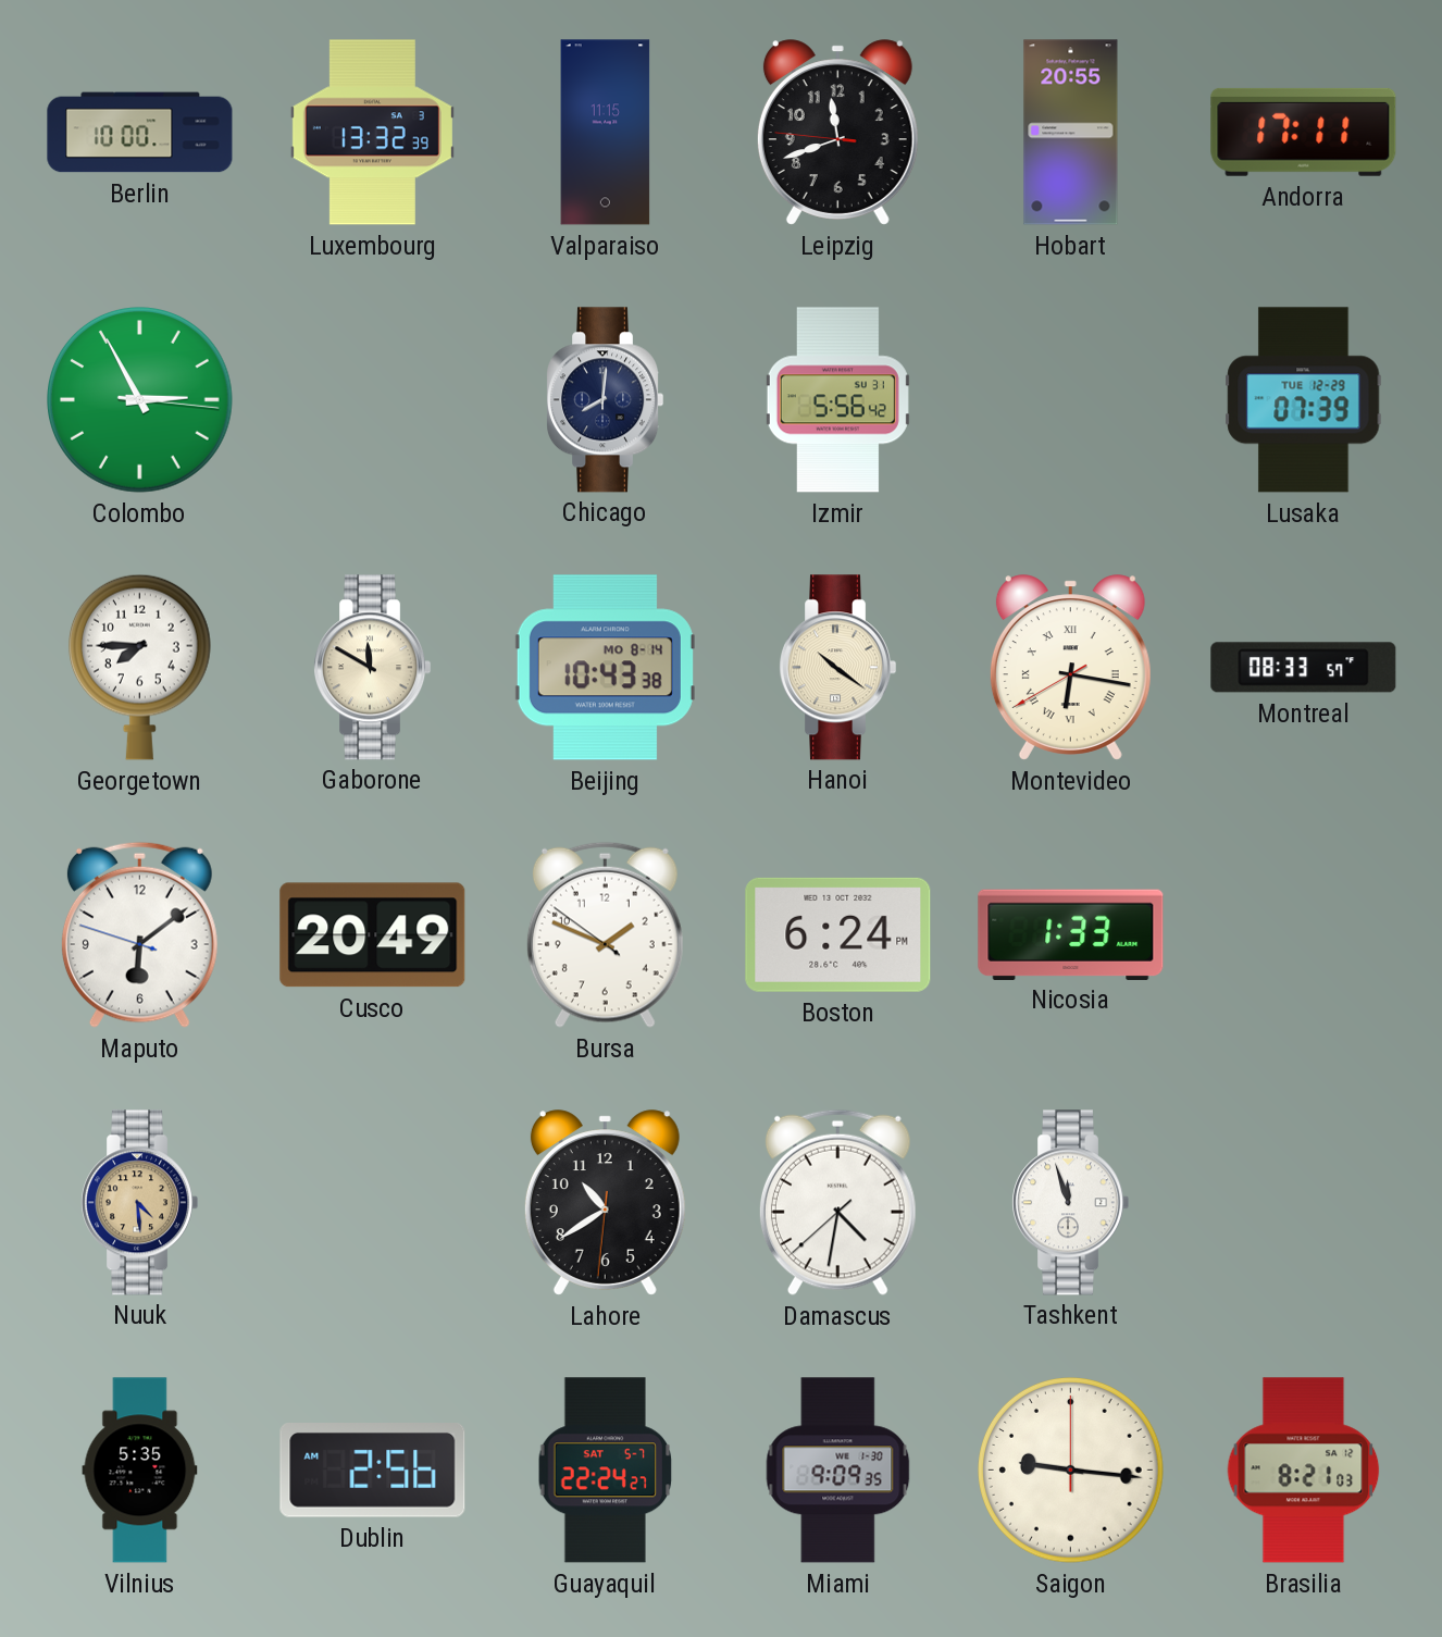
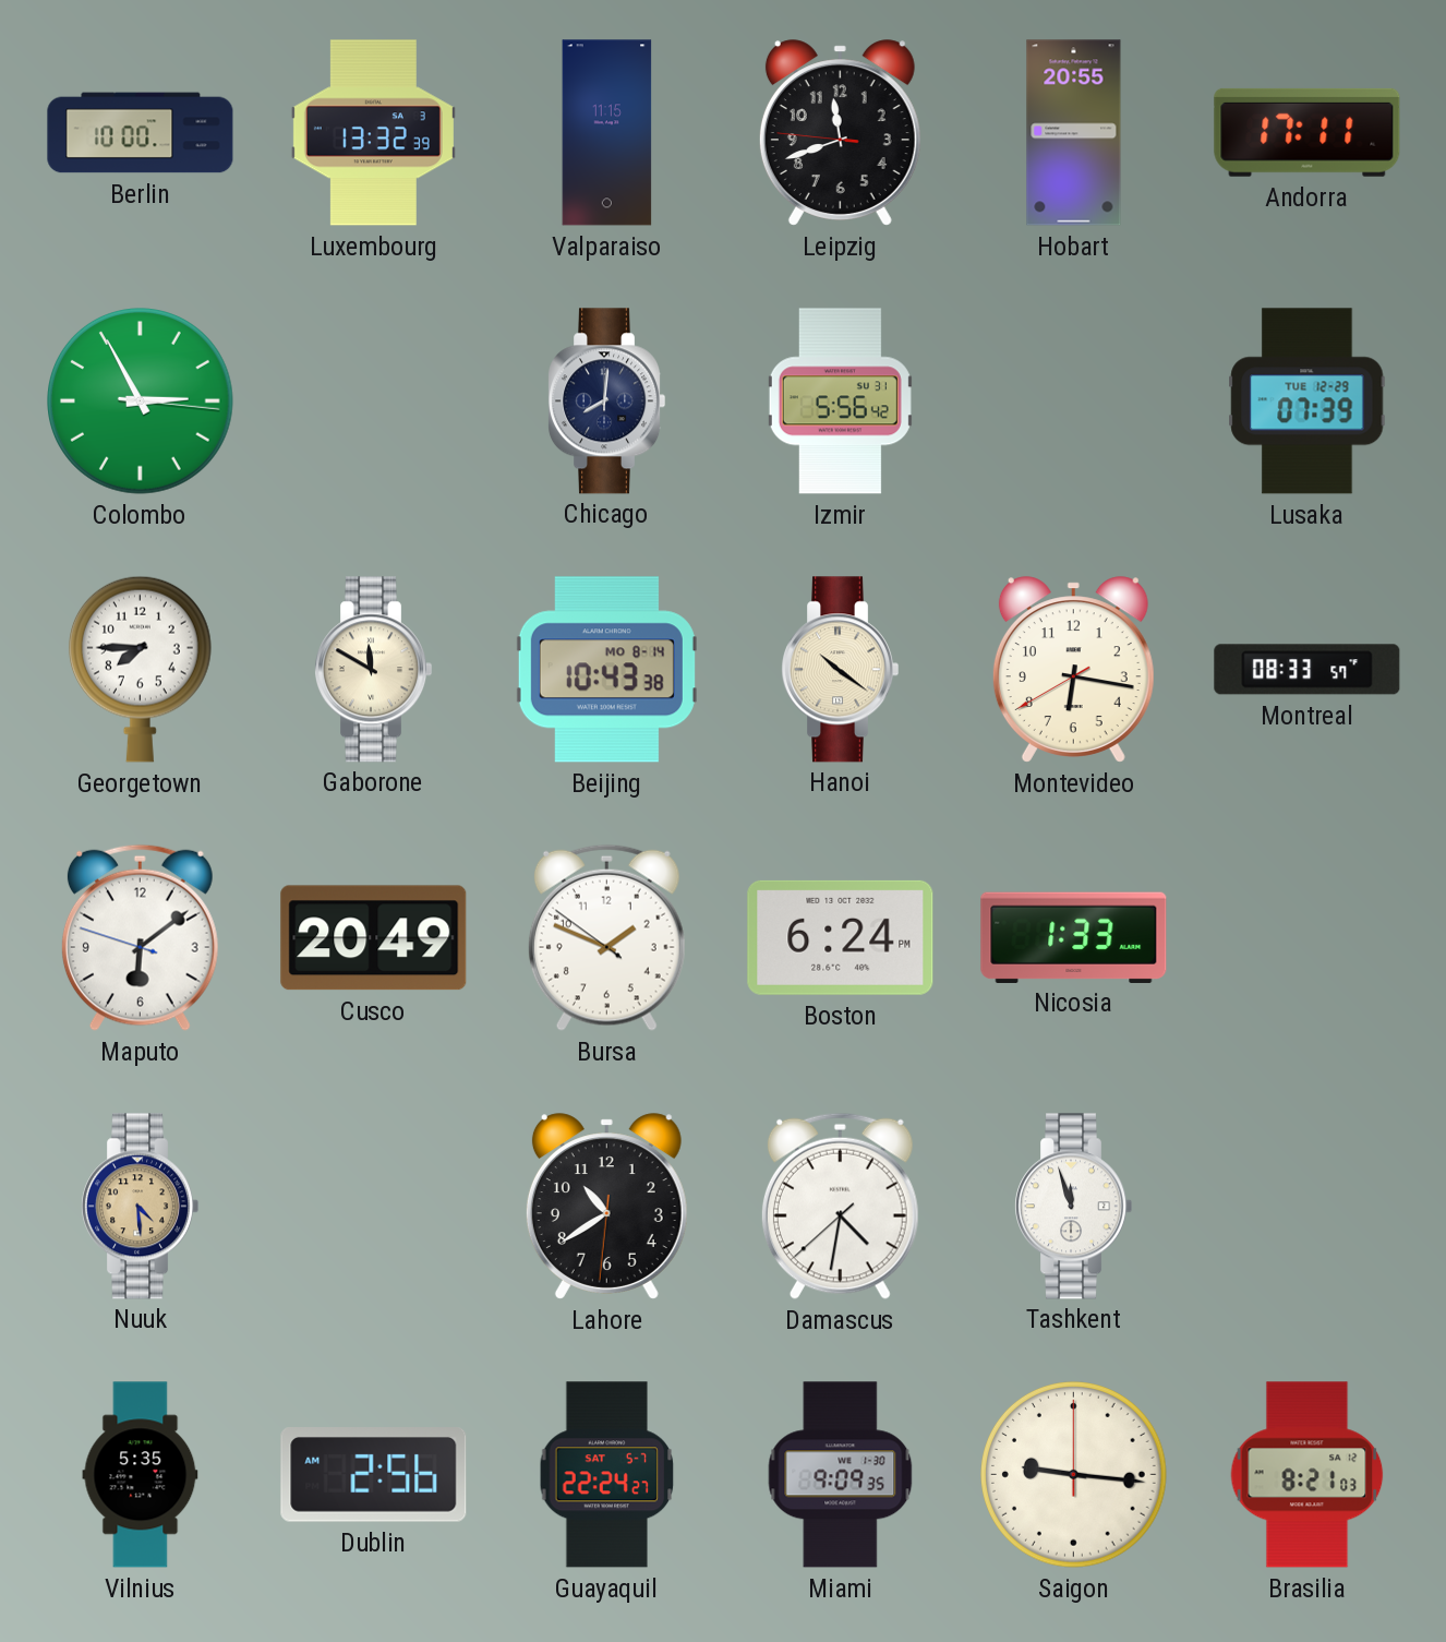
Montevideo numerals: Roman -> Arabic (1073, 670)
